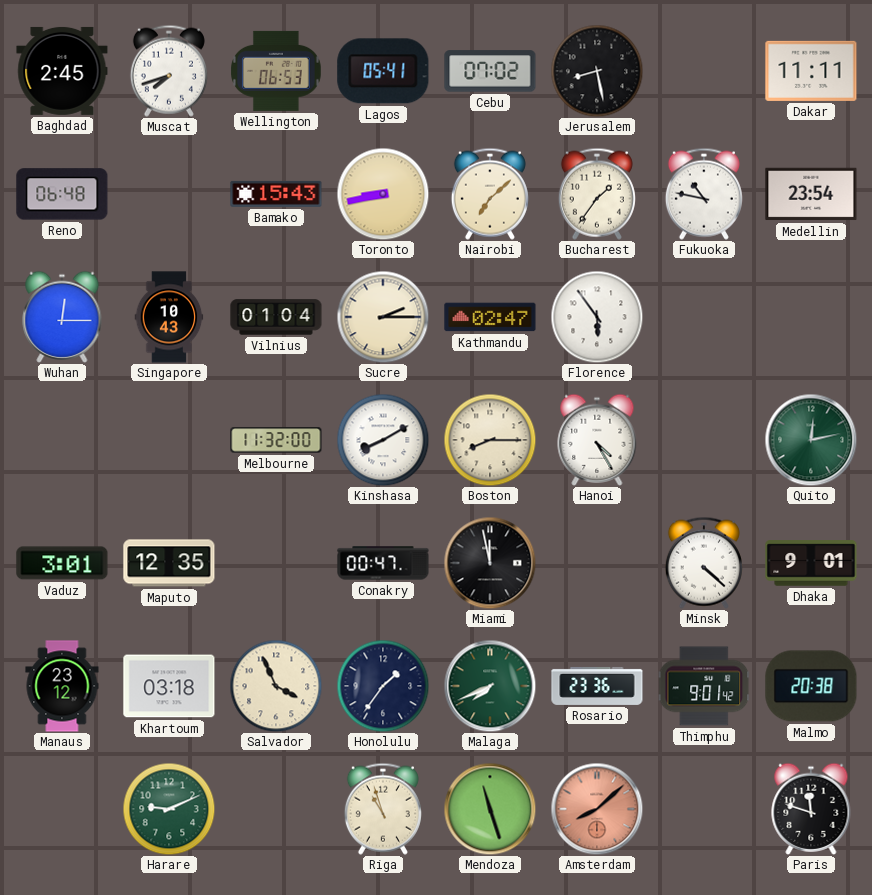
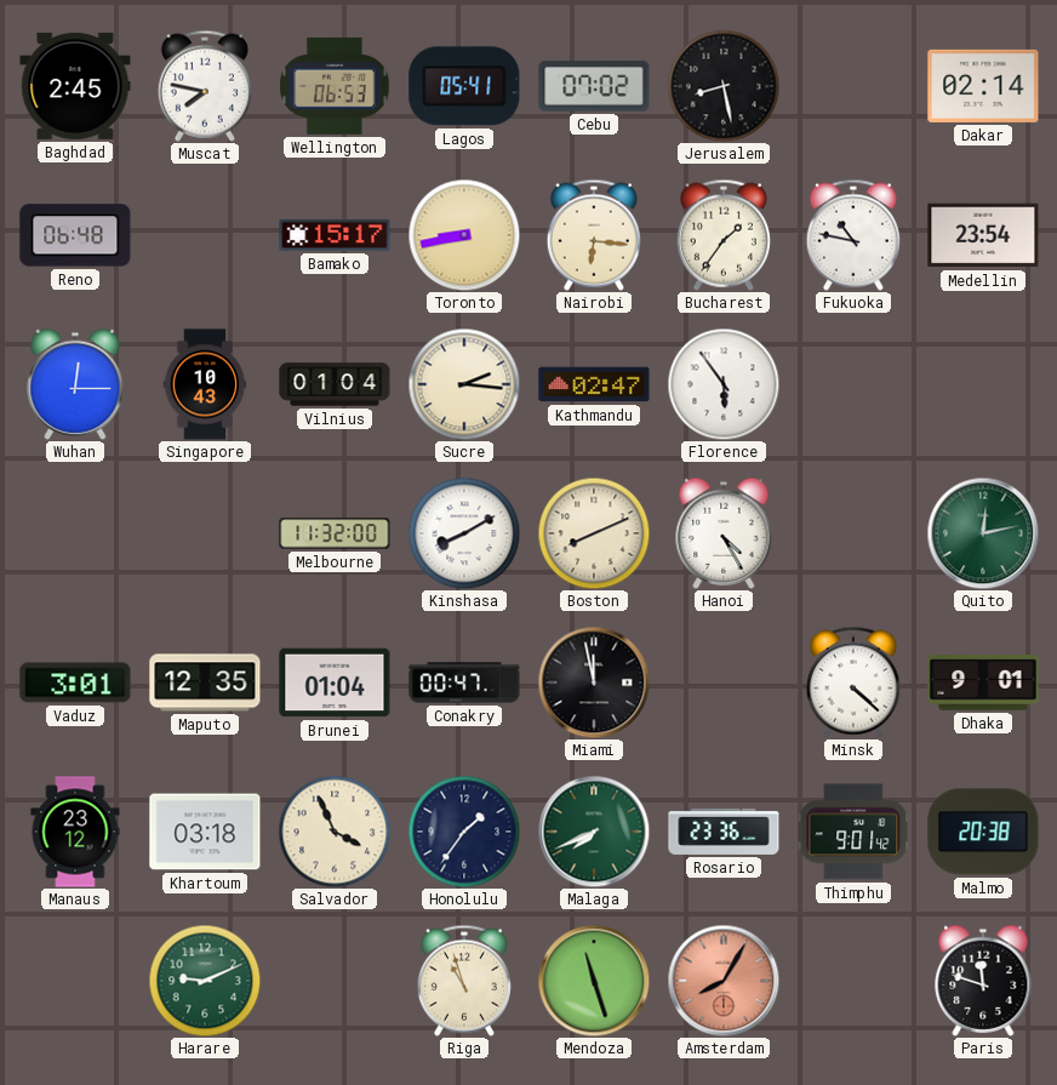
Muscat: 7:42 -> 7:47 (205, 86)
Dakar: 11:11 -> 02:14 (983, 86)
Bamako: 15:43 -> 15:17 (335, 235)
Nairobi: 7:08 -> 6:16 (594, 235)
Sucre: 2:15 -> 2:16 (464, 384)
Boston: 8:15 -> 8:11 (594, 533)
Brunei: none -> 01:04 (335, 683)
Amsterdam: 8:08 -> 8:05 (724, 981)
